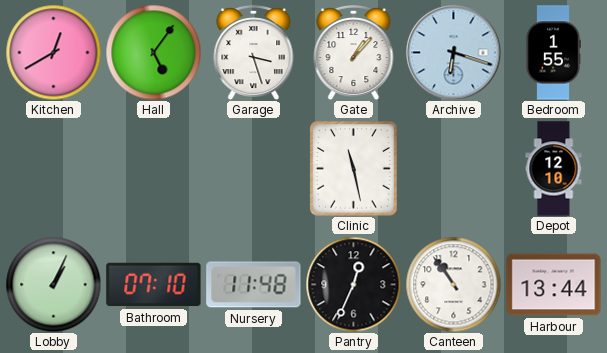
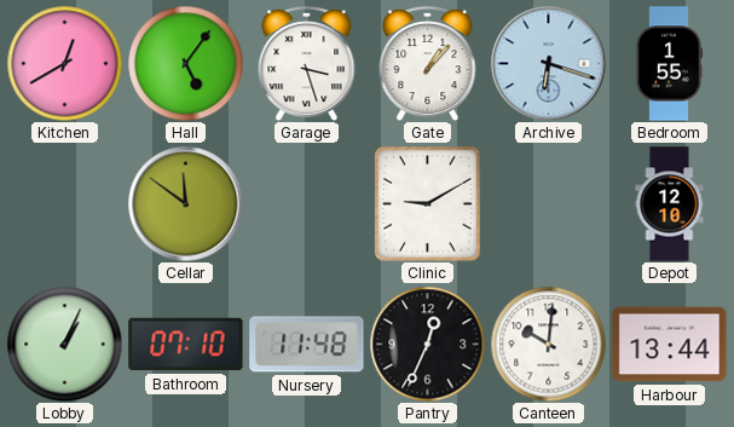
Cellar: none -> 11:51 (185, 203)
Clinic: 11:28 -> 9:10 (428, 204)
Canteen: 10:54 -> 10:01 (548, 344)
